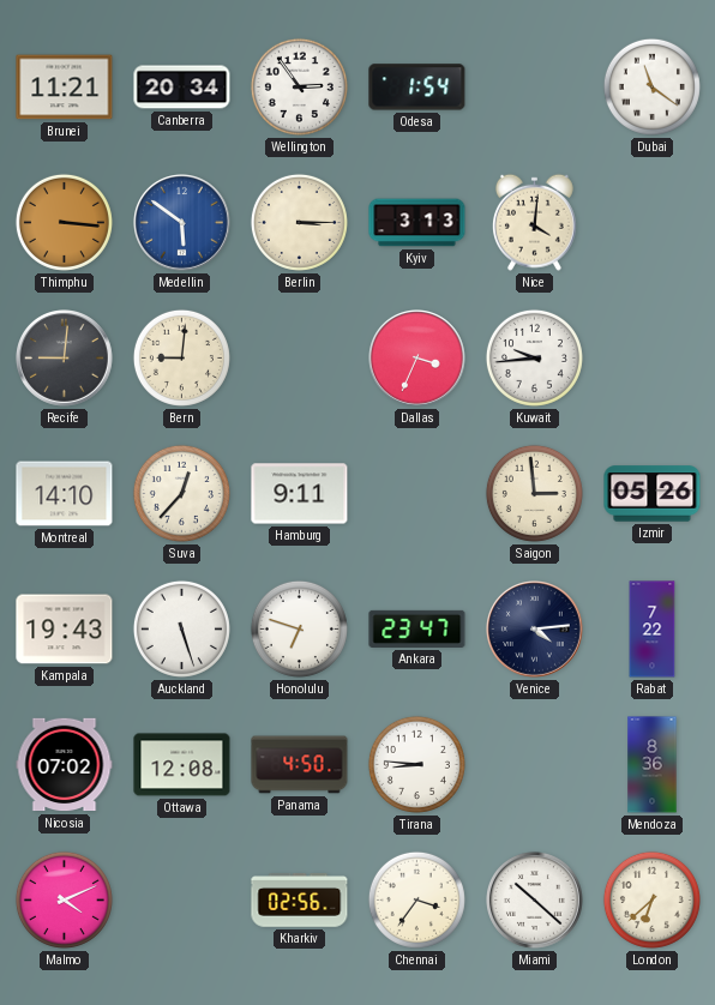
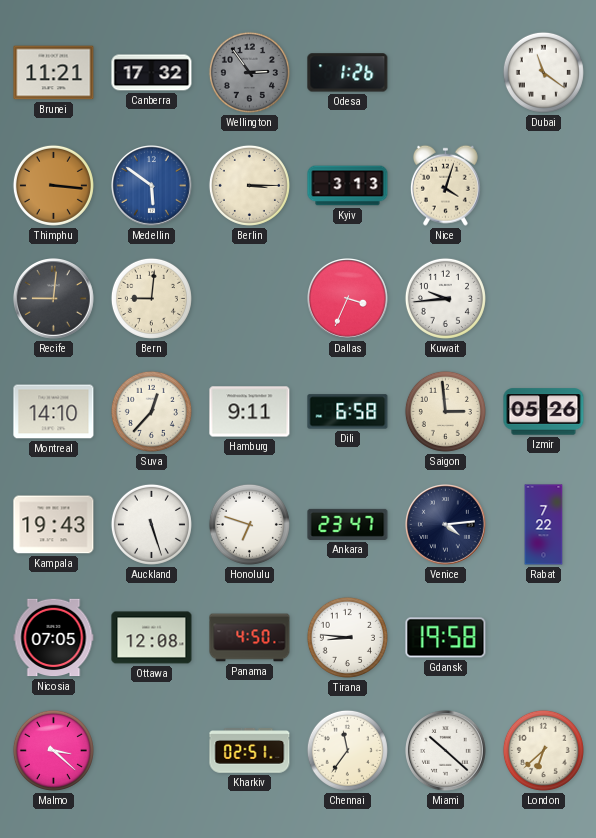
Canberra: 20:34 -> 17:32 (152, 73)
Wellington dial: white -> grey (249, 72)
Odesa: 1:54 -> 1:26 (348, 73)
Nice: 4:01 -> 4:03 (445, 185)
Dili: none -> 6:58 (348, 412)
Nicosia: 07:02 -> 07:05 (54, 638)
Gdansk: none -> 19:58 (446, 638)
Mendoza: 8:36 -> none (653, 765)
Malmo: 4:11 -> 3:22 (53, 750)
Kharkiv: 02:56 -> 02:51 (250, 751)
Chennai: 3:36 -> 11:36 (347, 750)
